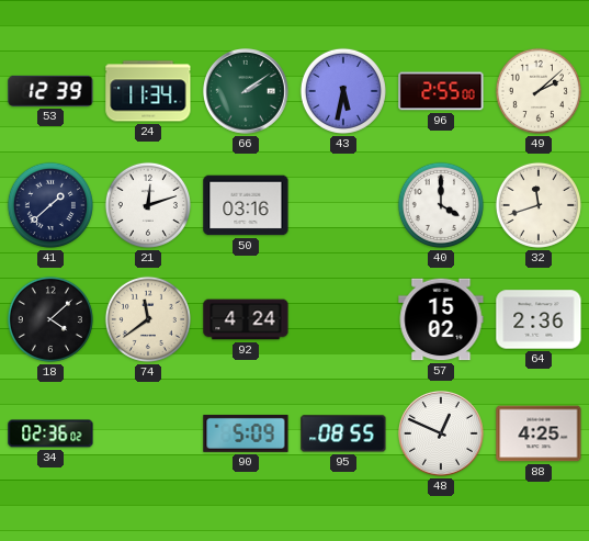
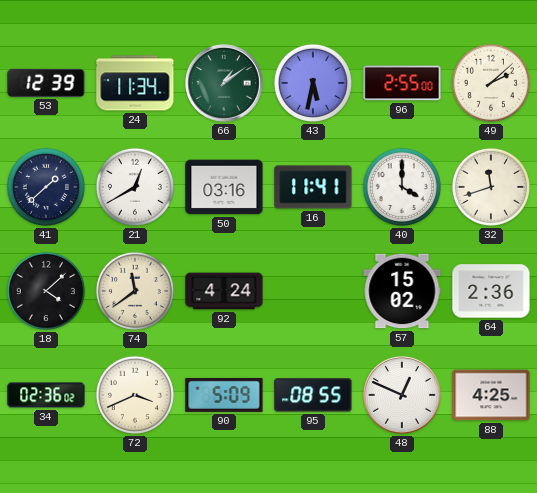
66: 2:09 -> 1:09 (225, 84)
21: 12:12 -> 12:40 (135, 187)
16: none -> 11:41 (313, 187)
72: none -> 3:41 (135, 395)
